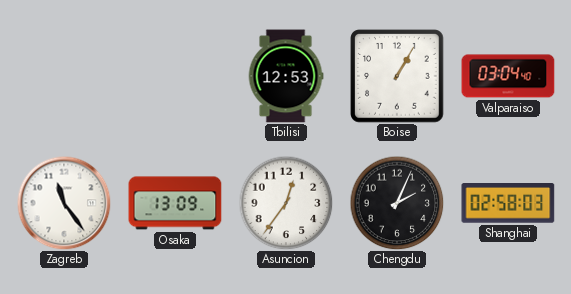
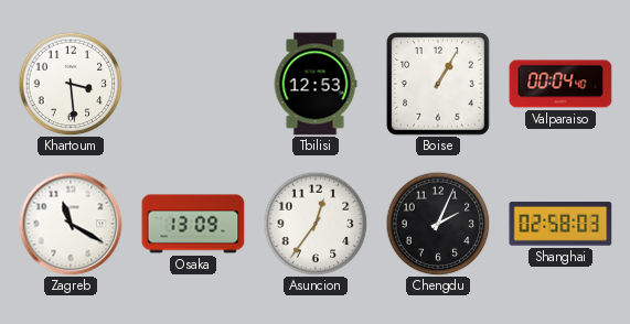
Khartoum: none -> 3:29 (71, 84)
Valparaiso: 03:04 -> 00:04 (560, 84)
Zagreb: 11:24 -> 11:20 (71, 224)
